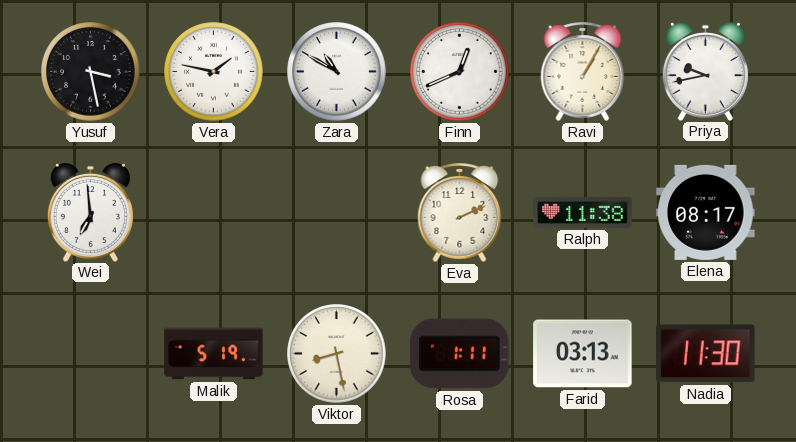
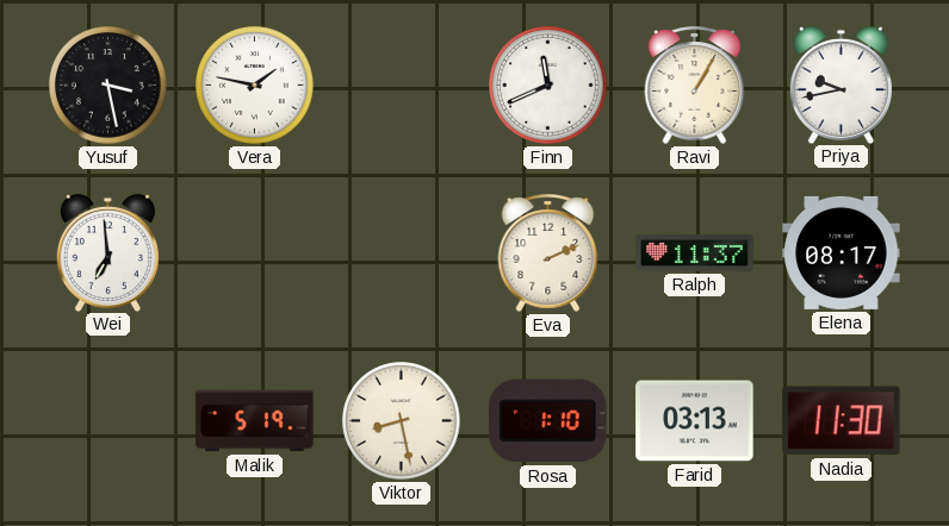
Zara: 10:50 -> none (337, 72)
Finn: 12:41 -> 11:41 (548, 86)
Ralph: 11:38 -> 11:37 (695, 252)
Rosa: 1:11 -> 1:10 (548, 421)
